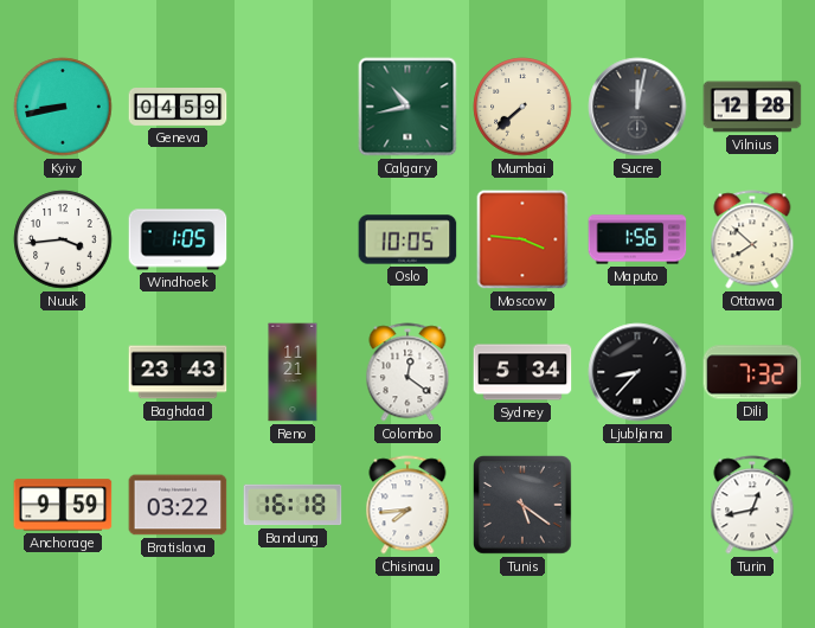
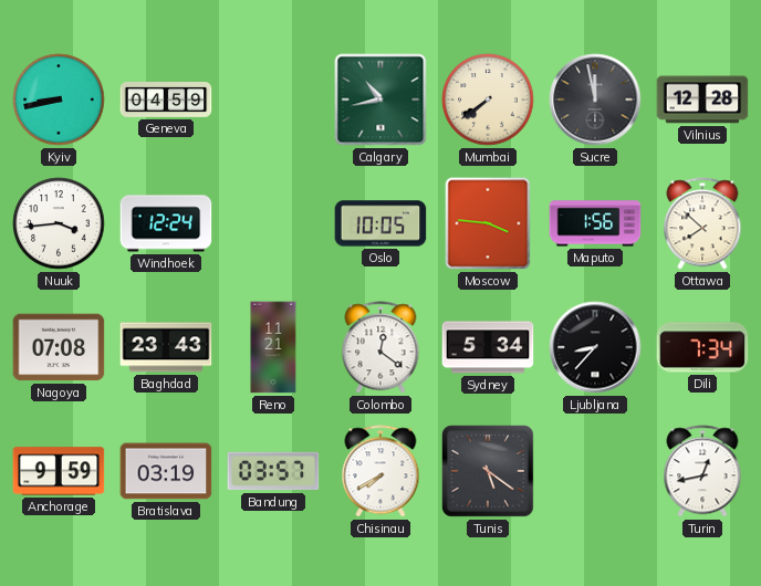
Mumbai: 7:38 -> 7:39 (488, 100)
Sucre: 12:02 -> 11:58 (595, 100)
Windhoek: 1:05 -> 12:24 (166, 223)
Nagoya: none -> 07:08 (59, 347)
Dili: 7:32 -> 7:34 (702, 347)
Bratislava: 03:22 -> 03:19 (166, 471)
Bandung: 16:18 -> 03:57 (273, 471)
Chisinau: 7:44 -> 7:40 (380, 471)
